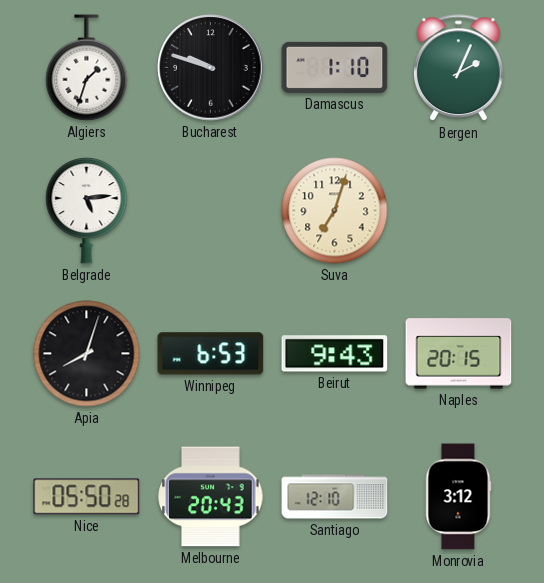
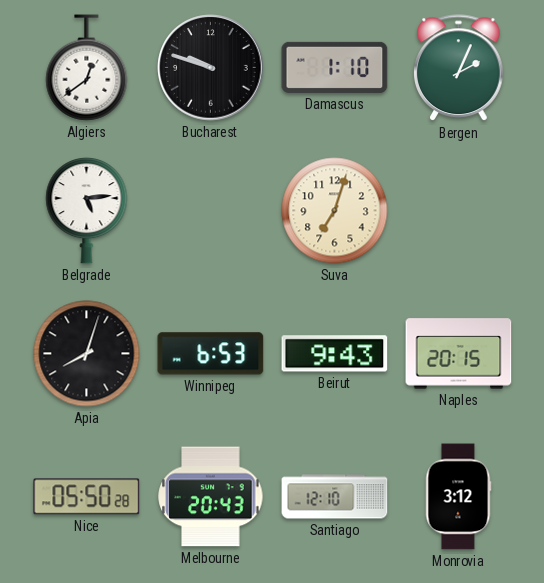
Algiers: 1:33 -> 12:39 (87, 68)
